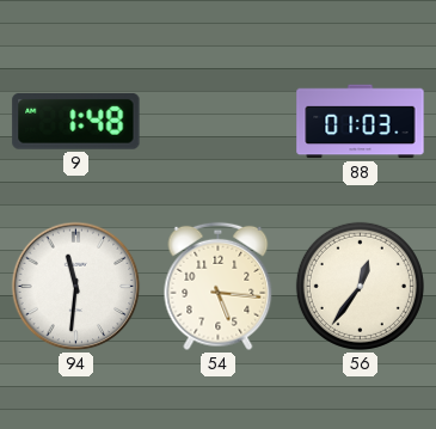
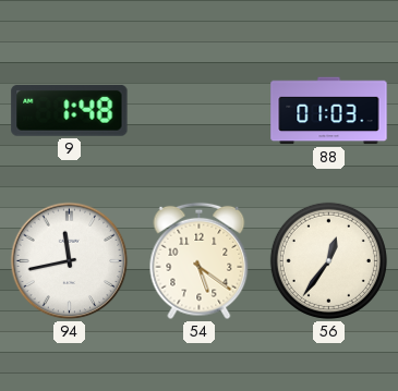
94: 11:31 -> 11:43 (70, 261)
54: 5:16 -> 5:21 (200, 261)
